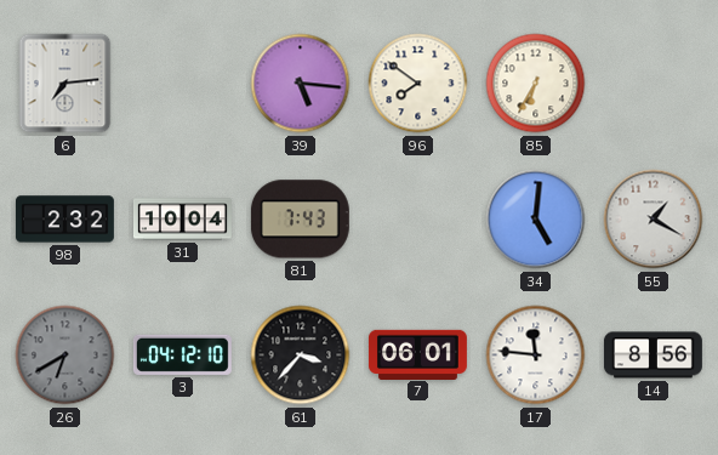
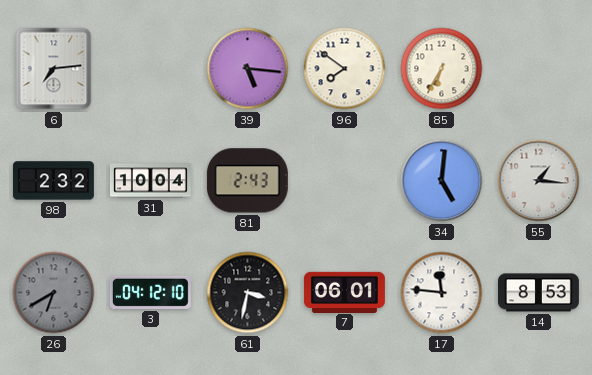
81: 7:43 -> 2:43 (247, 181)
55: 1:20 -> 1:16 (539, 181)
61: 3:37 -> 3:32 (248, 293)
14: 8:56 -> 8:53 (538, 293)
